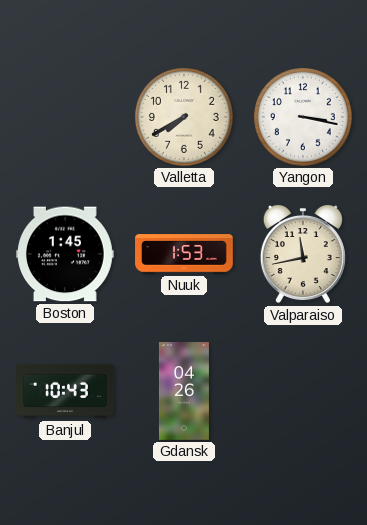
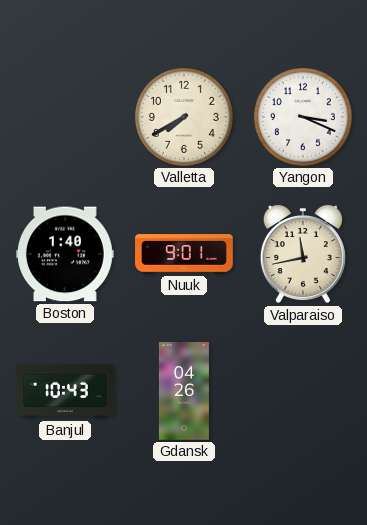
Yangon: 3:17 -> 3:19 (303, 117)
Boston: 1:45 -> 1:40 (66, 254)
Nuuk: 1:53 -> 9:01 (184, 254)
